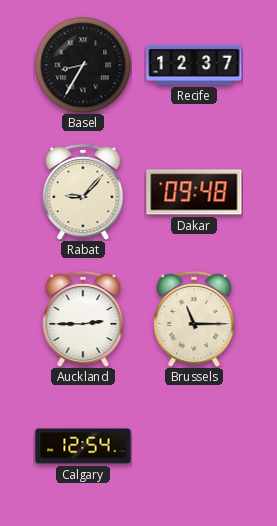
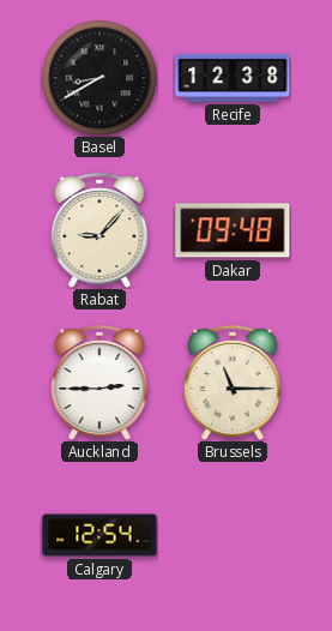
Basel: 8:35 -> 8:40 (99, 78)
Recife: 12:37 -> 12:38 (233, 78)
